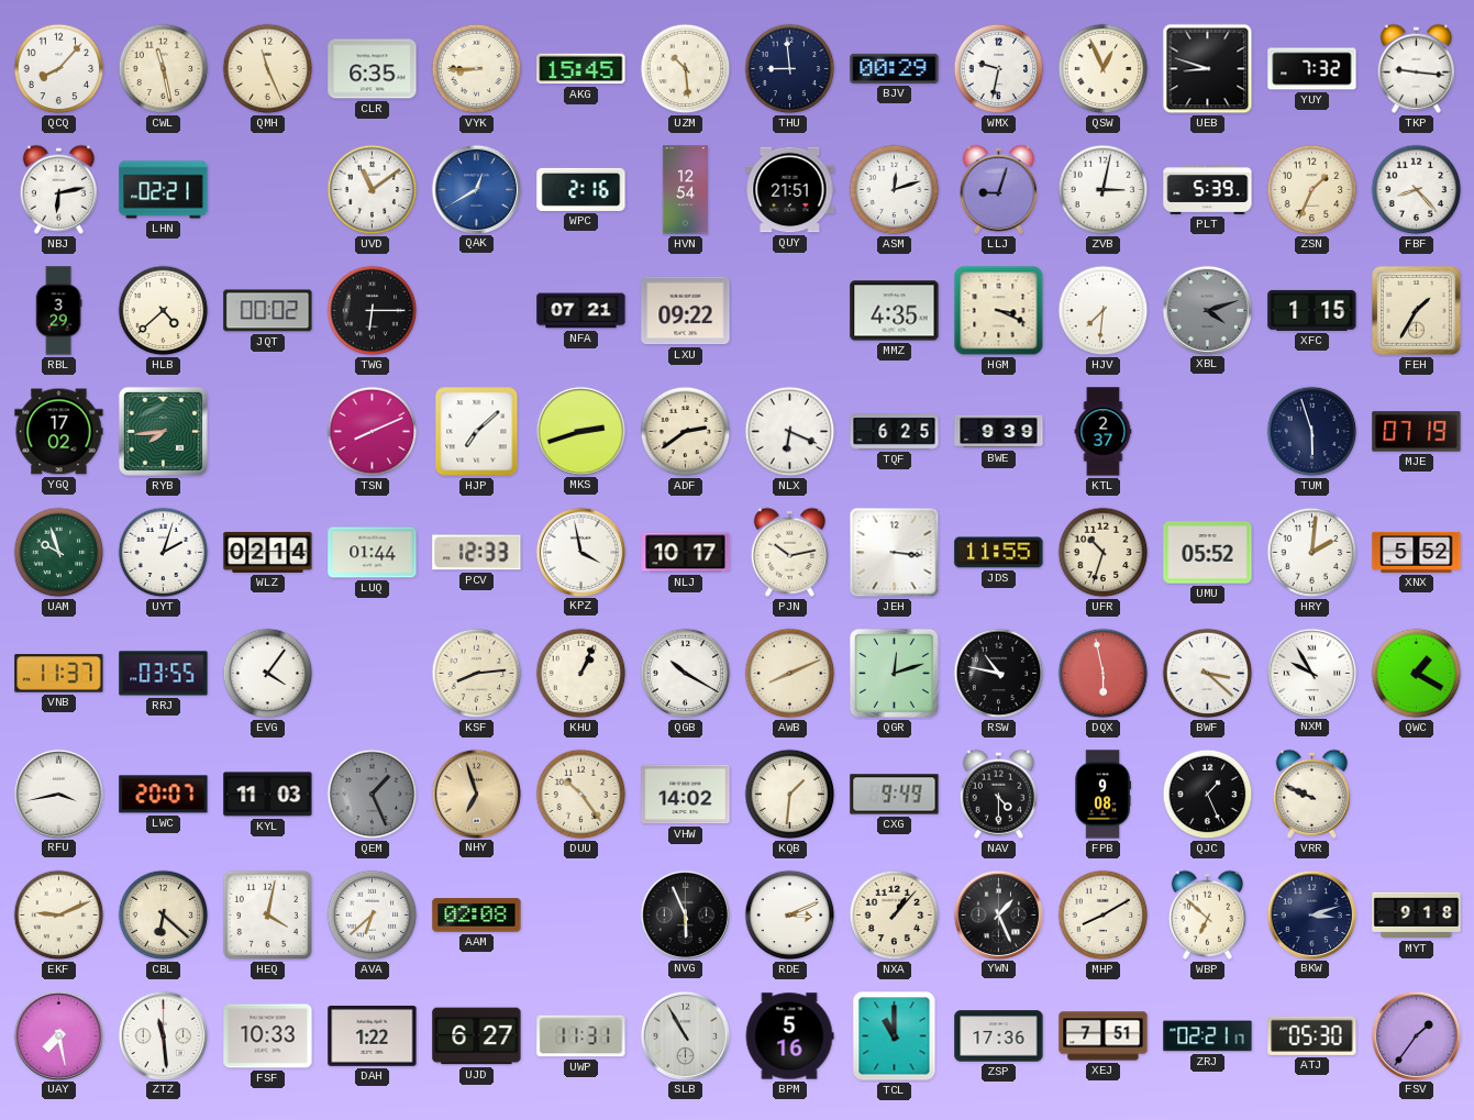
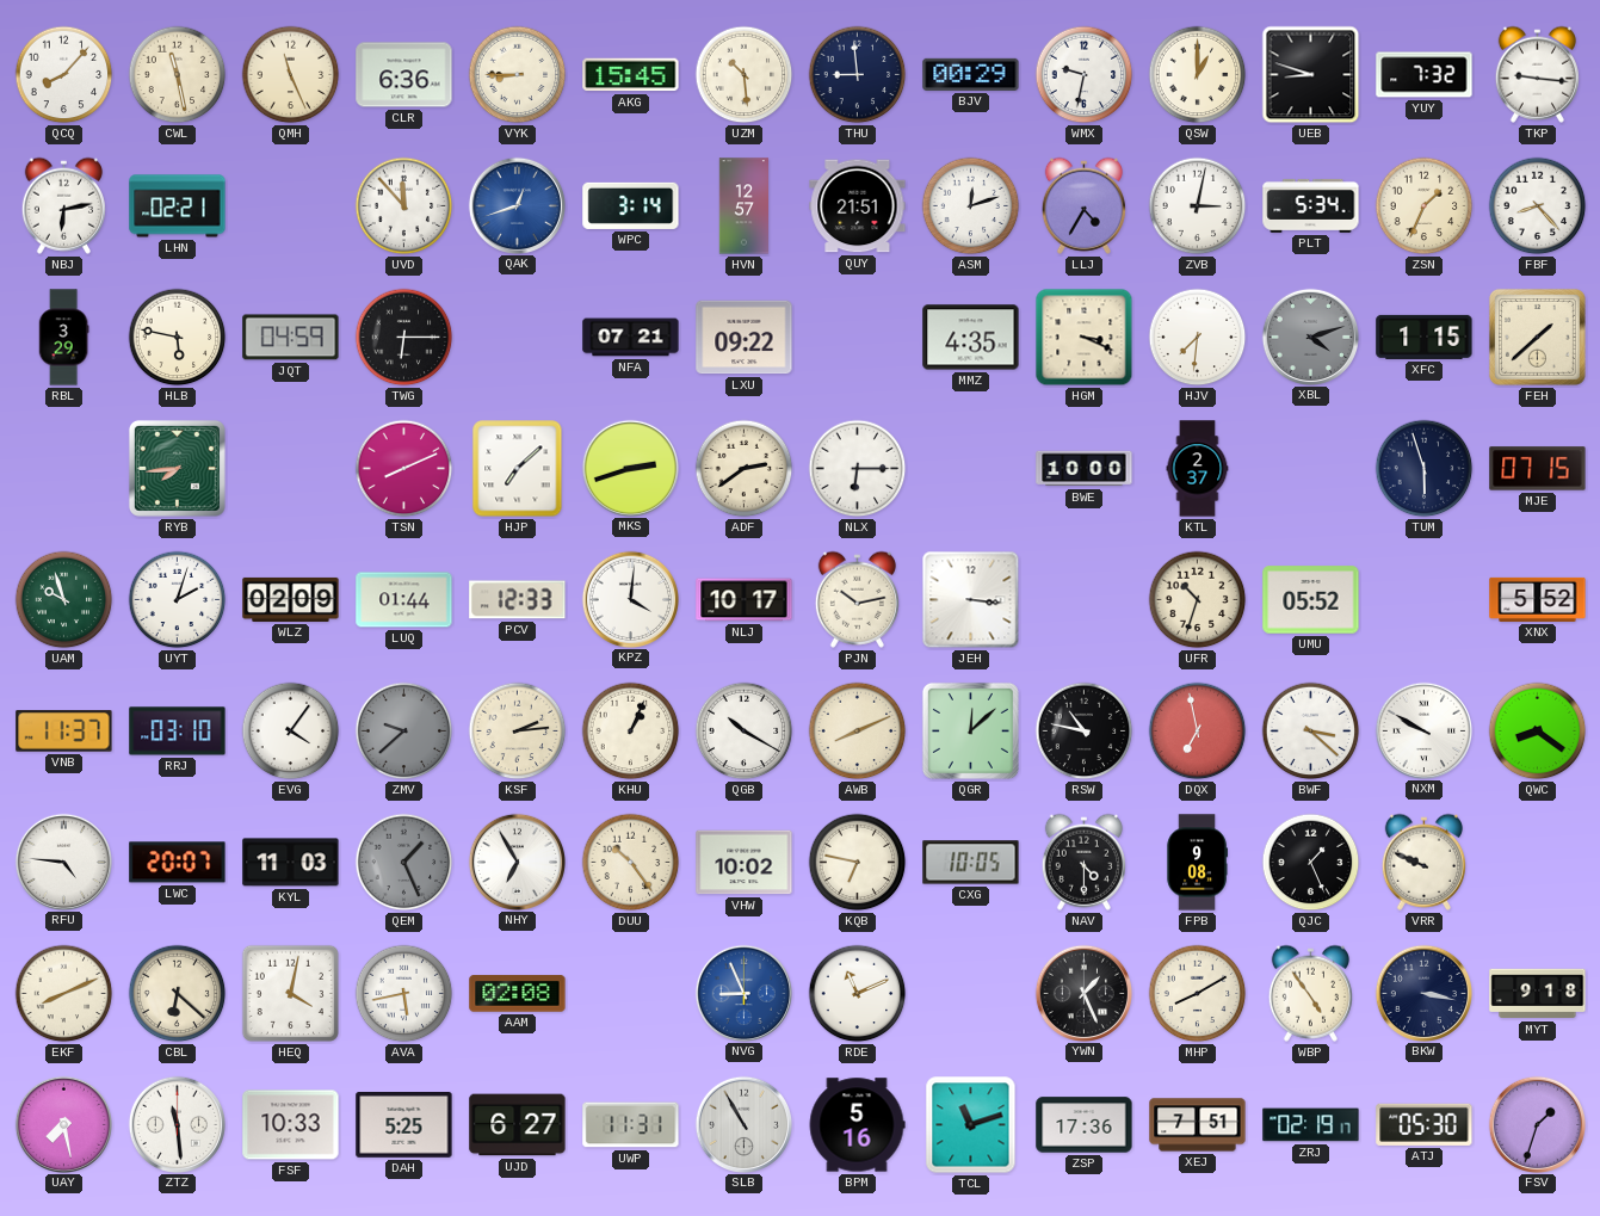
CLR: 6:35 -> 6:36 (404, 75)
QSW: 12:56 -> 1:00 (1198, 75)
UVD: 11:09 -> 11:53 (404, 206)
QAK: 12:40 -> 12:42 (517, 205)
WPC: 2:16 -> 3:14 (631, 205)
HVN: 12:54 -> 12:57 (743, 206)
LLJ: 9:03 -> 4:35 (1083, 205)
PLT: 5:39 -> 5:34 (1311, 205)
HLB: 4:38 -> 5:47 (178, 338)
JQT: 00:02 -> 04:59 (291, 338)
FEH: 1:35 -> 1:38 (1537, 337)
YGQ: 17:02 -> none (59, 432)
NLX: 6:19 -> 6:15 (858, 469)
TQF: 6:25 -> none (895, 432)
BWE: 9:39 -> 10:00 (1085, 469)
MJE: 07:19 -> 07:15 (1538, 469)
WLZ: 02:14 -> 02:09 (291, 599)
KPZ: 3:58 -> 4:01 (630, 599)
JDS: 11:55 -> none (999, 553)
HRY: 2:01 -> none (1312, 553)
RRJ: 03:55 -> 03:10 (178, 732)
ZMV: none -> 9:38 (404, 732)
KSF: 8:14 -> 2:14 (518, 732)
QGR: 12:12 -> 12:08 (970, 730)
DQX: 5:58 -> 6:58 (1198, 732)
NXM: 9:55 -> 9:50 (1423, 730)
QWC: 1:20 -> 8:21 (1538, 732)
RFU: 3:43 -> 4:46 (63, 862)
NHY: 6:57 -> 6:55 (517, 862)
NHY dial: champagne -> white (517, 862)
VHW: 14:02 -> 10:02 (745, 863)
KQB: 1:31 -> 6:47 (858, 863)
CXG: 9:49 -> 10:05 (971, 863)
EKF: 9:11 -> 8:11 (64, 994)
AVA: 6:38 -> 5:43 (404, 994)
NVG: 5:56 -> 8:56 (743, 993)
NVG dial: black -> blue (743, 993)
RDE: 3:11 -> 11:11 (858, 994)
NXA: 1:07 -> none (895, 916)
WBP: 6:52 -> 4:54 (1310, 993)
BKW: 3:12 -> 3:17 (1423, 993)
DAH: 1:22 -> 5:25 (404, 1125)
TCL: 11:00 -> 11:12 (971, 1125)
ZRJ: 02:21 -> 02:19 (1311, 1125)
FSV: 1:36 -> 1:33 (1537, 1124)
